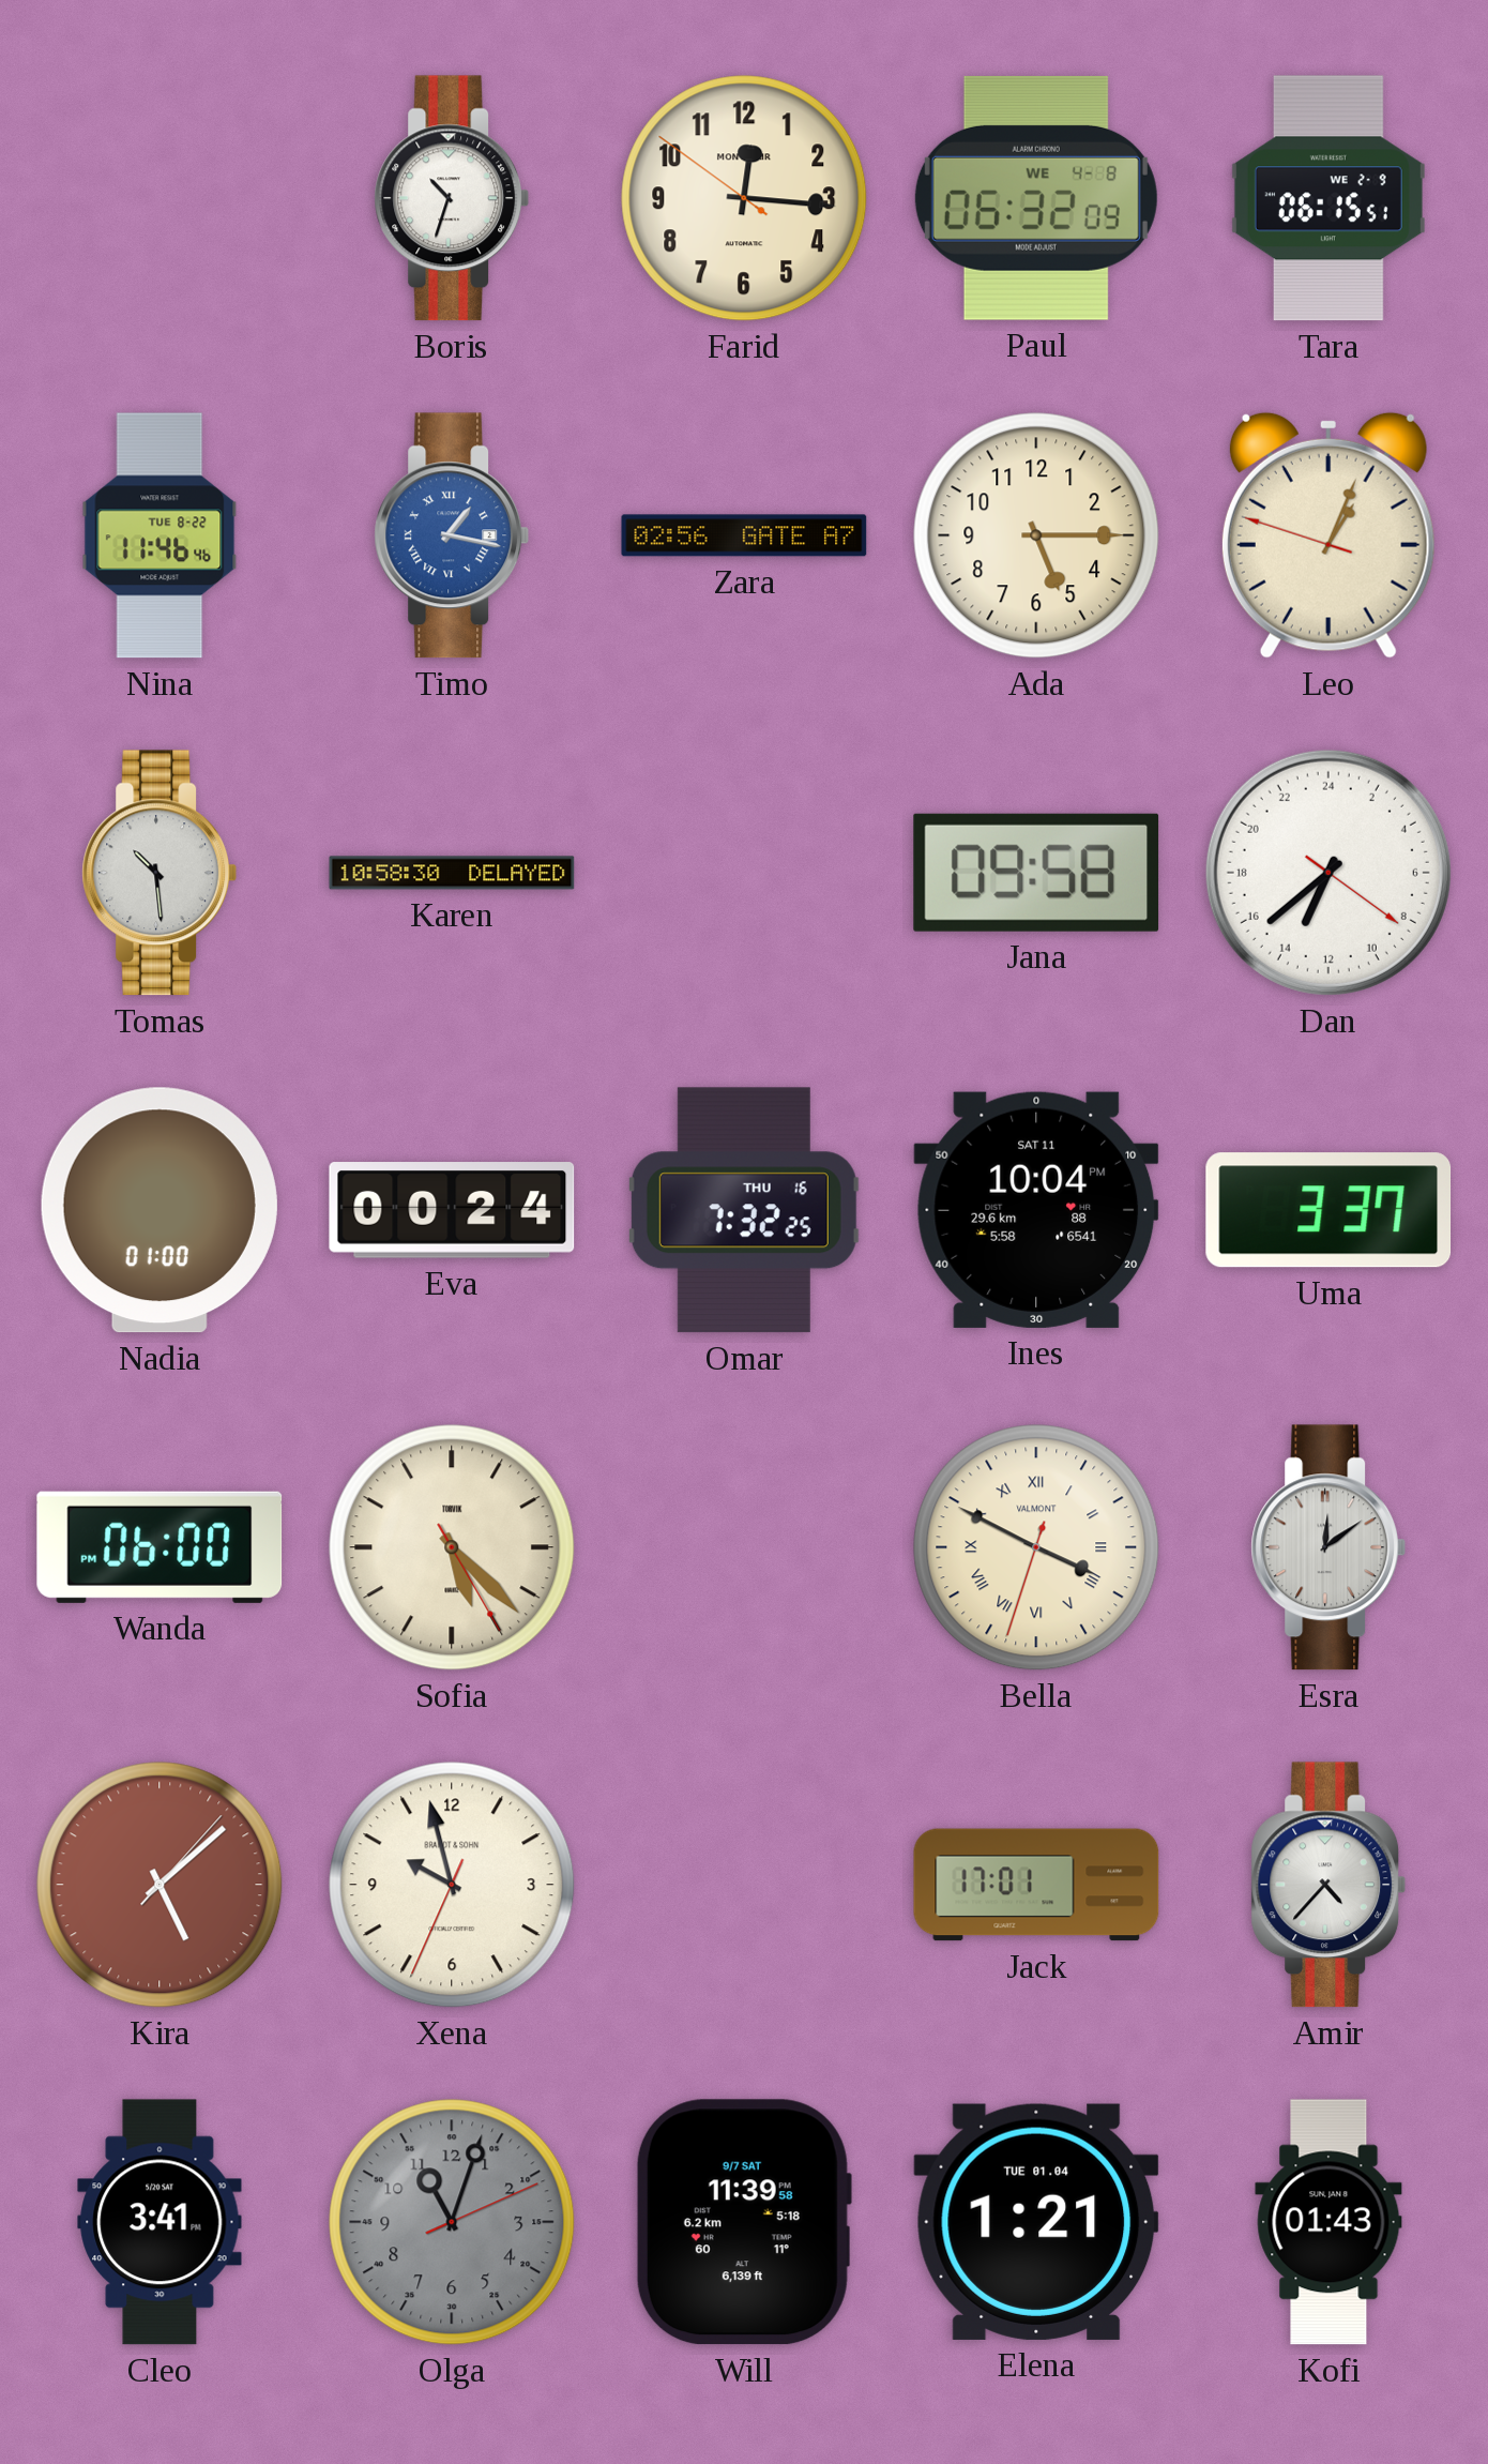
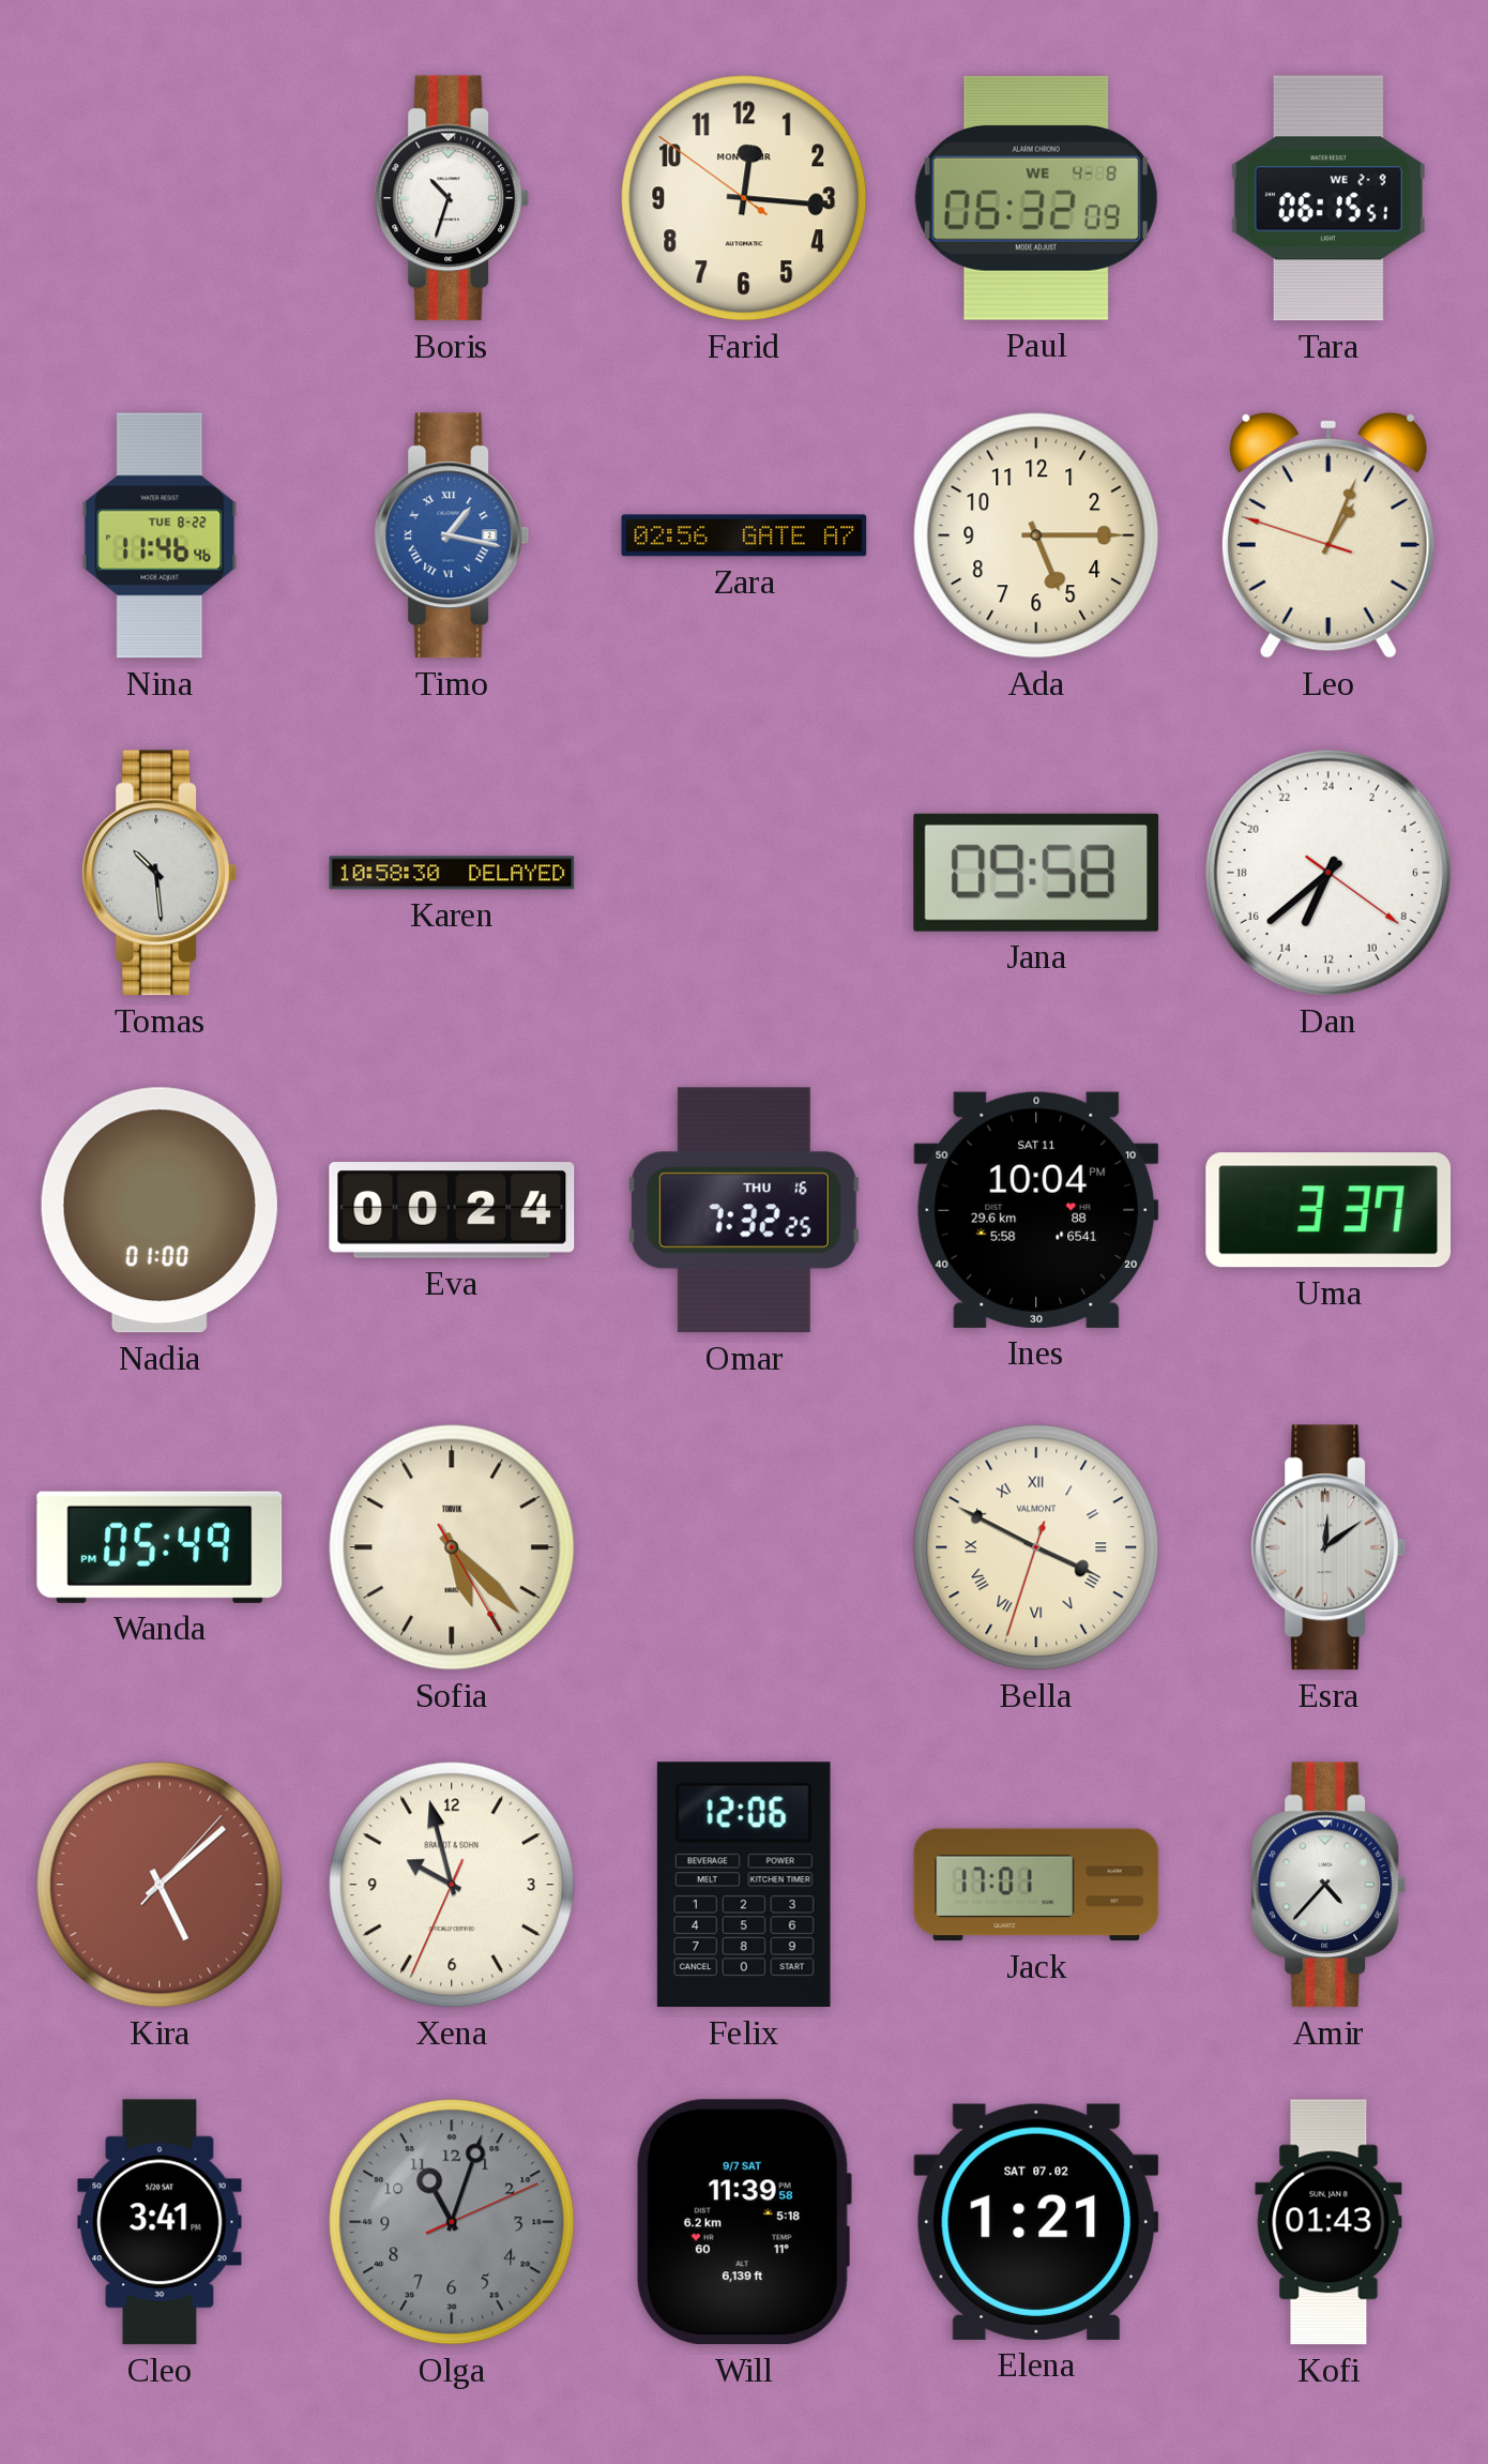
Wanda: 06:00 -> 05:49 (160, 1547)
Felix: none -> 12:06 (744, 1885)
Elena date: TUE 01.04 -> SAT 07.02 (1036, 2222)
